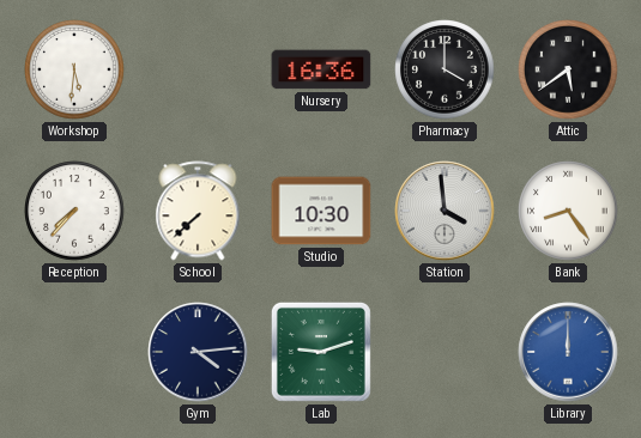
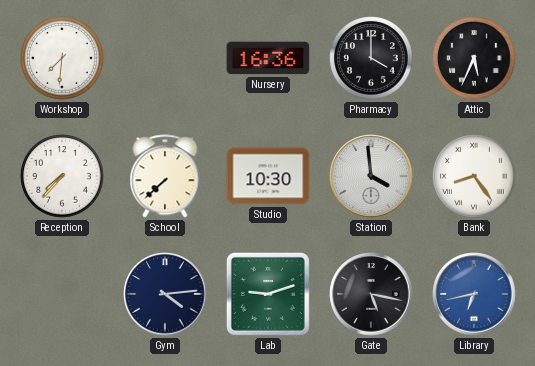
Workshop: 5:31 -> 7:31 (62, 58)
Attic: 5:39 -> 5:34 (474, 58)
Gate: none -> 5:17 (371, 294)
Library: 12:00 -> 6:43 (474, 294)
